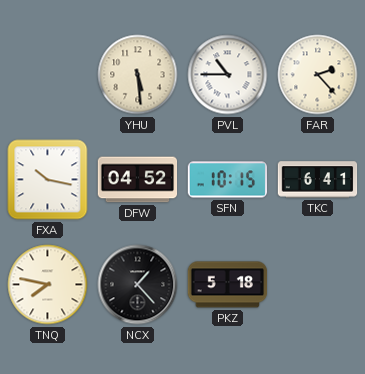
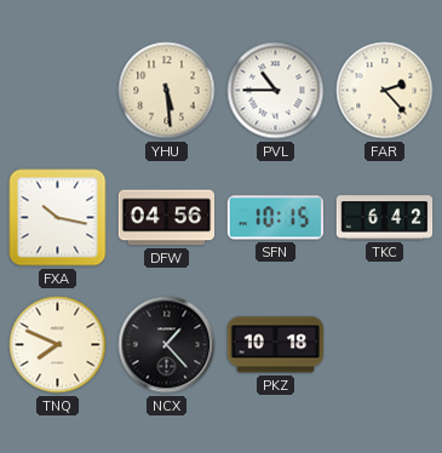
DFW: 04:52 -> 04:56 (167, 218)
TKC: 6:41 -> 6:42 (385, 218)
TNQ: 7:47 -> 7:49 (58, 345)
PKZ: 5:18 -> 10:18 (276, 345)
